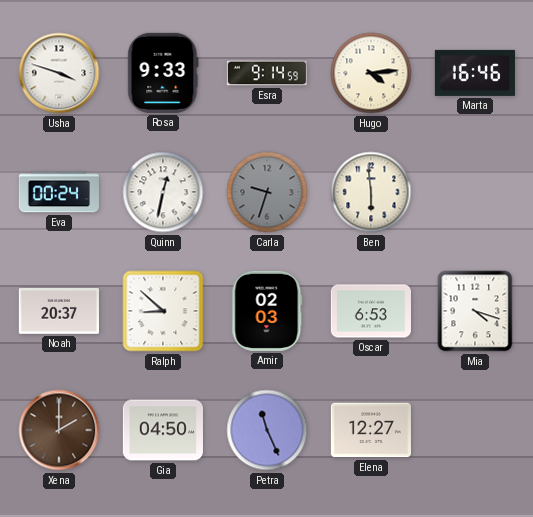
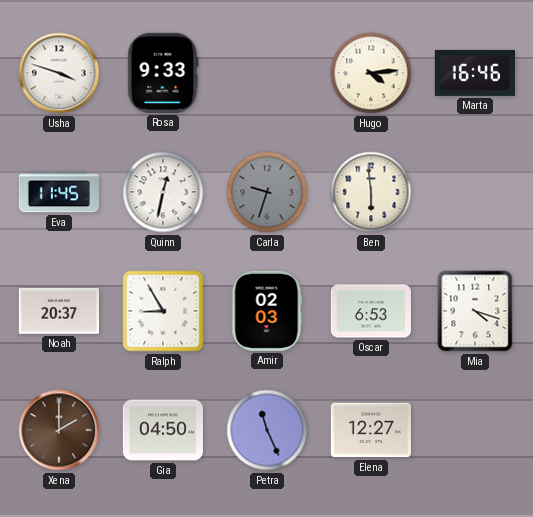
Esra: 9:14 -> none (267, 73)
Eva: 00:24 -> 11:45 (59, 192)
Ralph: 8:52 -> 8:55 (163, 311)
